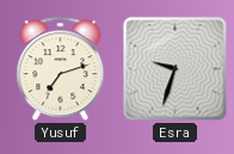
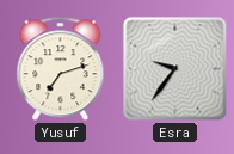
Esra: 9:33 -> 9:36 (176, 69)
